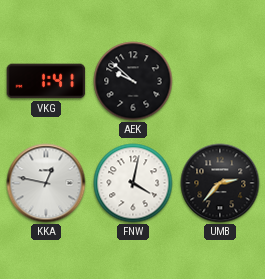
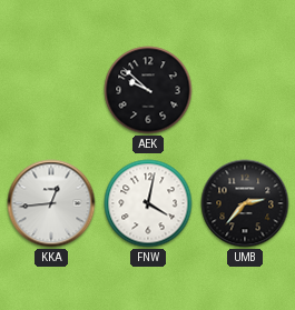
VKG: 1:41 -> none (46, 81)
KKA: 12:47 -> 12:44 (51, 203)
